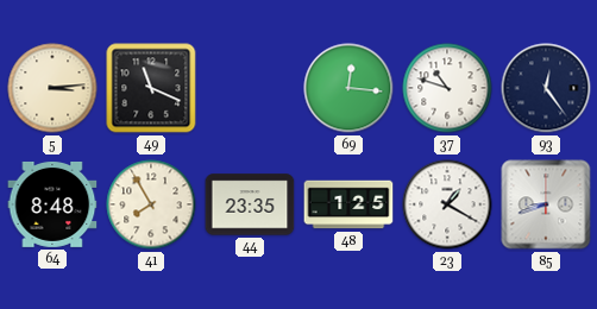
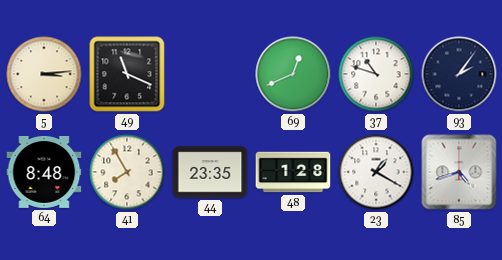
69: 12:16 -> 12:41 (293, 74)
93: 12:24 -> 2:06 (459, 74)
48: 1:25 -> 1:28 (293, 172)
85: 8:42 -> 4:42 (459, 172)
